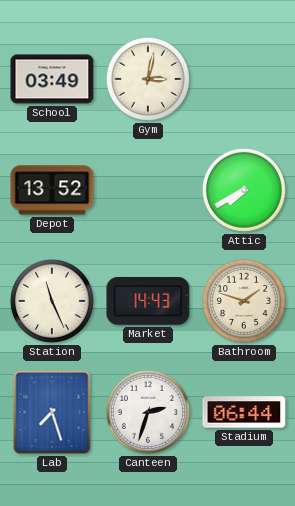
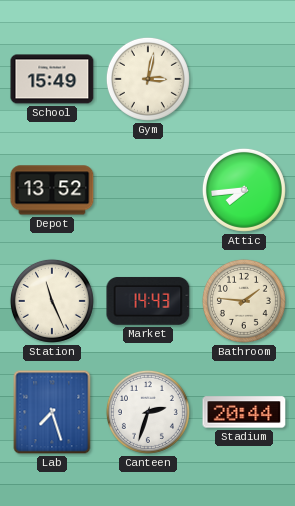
School: 03:49 -> 15:49 (52, 79)
Attic: 7:40 -> 7:44 (244, 190)
Bathroom: 1:48 -> 1:46 (244, 301)
Stadium: 06:44 -> 20:44 (244, 412)
